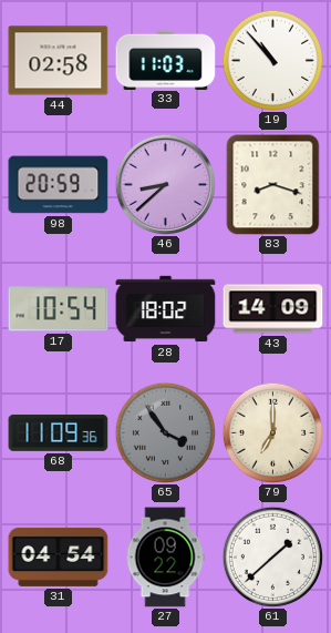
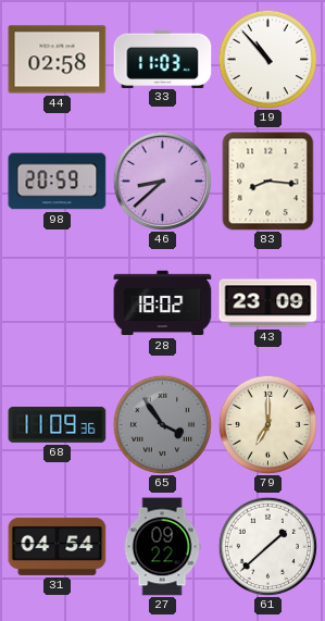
83: 8:18 -> 8:16 (268, 182)
17: 10:54 -> none (59, 309)
43: 14:09 -> 23:09 (268, 303)
